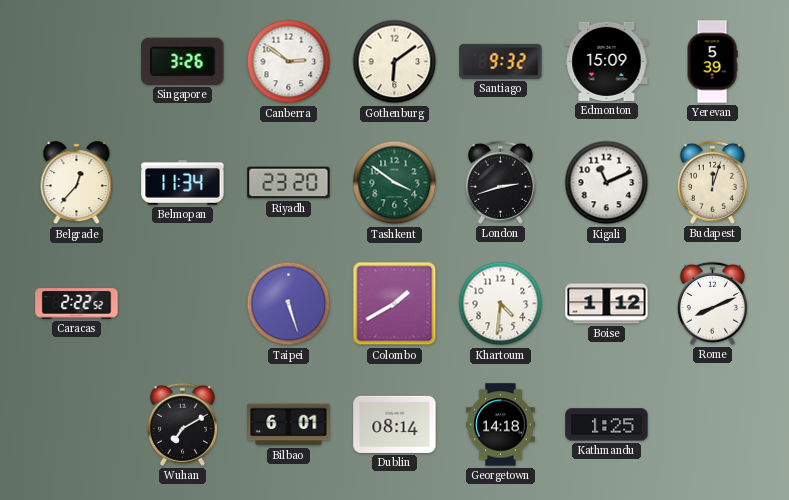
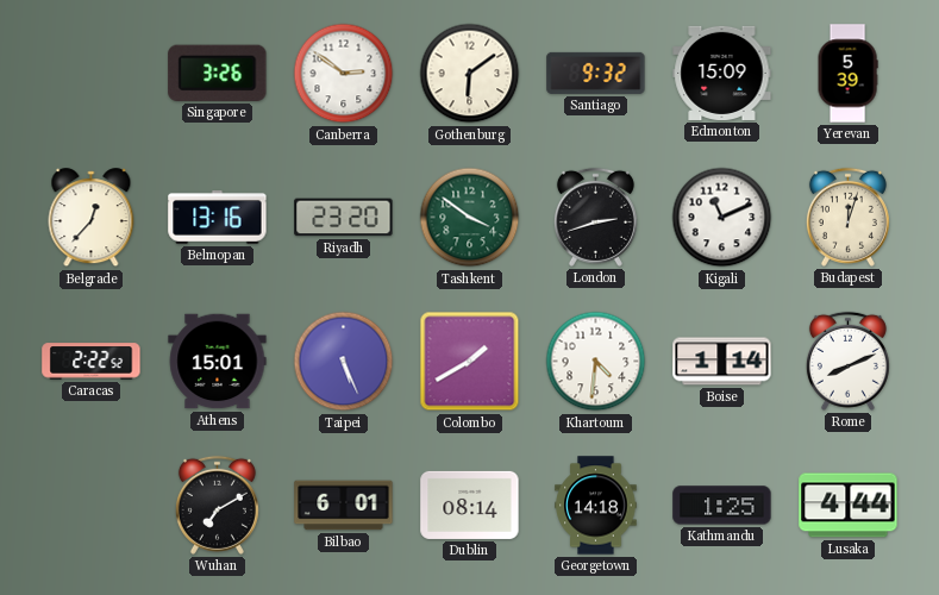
Belmopan: 11:34 -> 13:16 (218, 218)
Athens: none -> 15:01 (218, 362)
Taipei: 5:27 -> 5:26 (344, 362)
Boise: 1:12 -> 1:14 (722, 362)
Lusaka: none -> 4:44 (849, 506)
